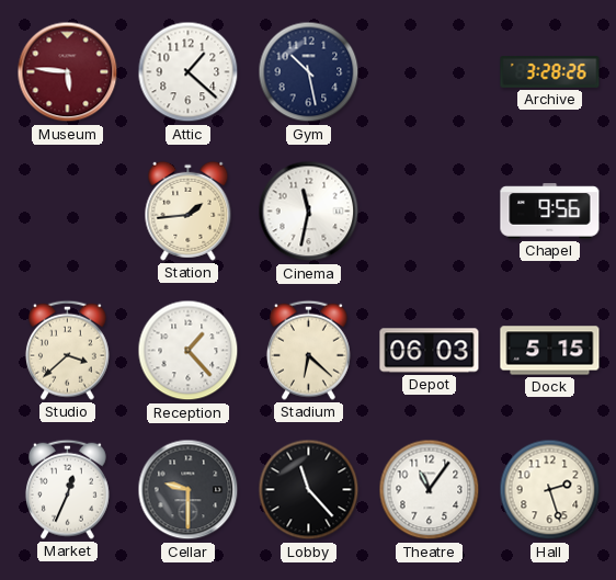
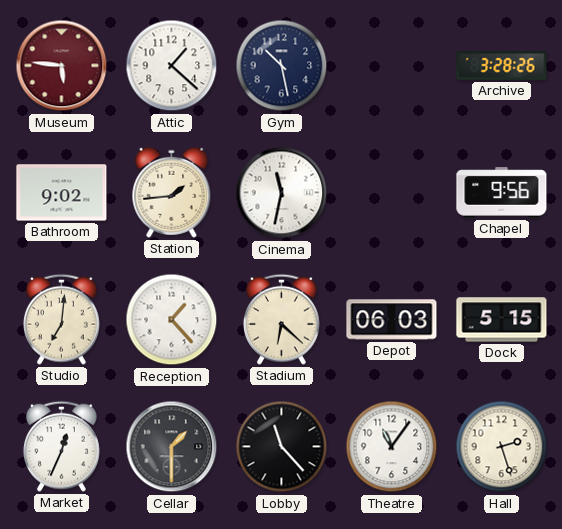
Bathroom: none -> 9:02 (62, 193)
Studio: 3:38 -> 7:01 (61, 319)
Cellar: 9:30 -> 1:30 (172, 447)
